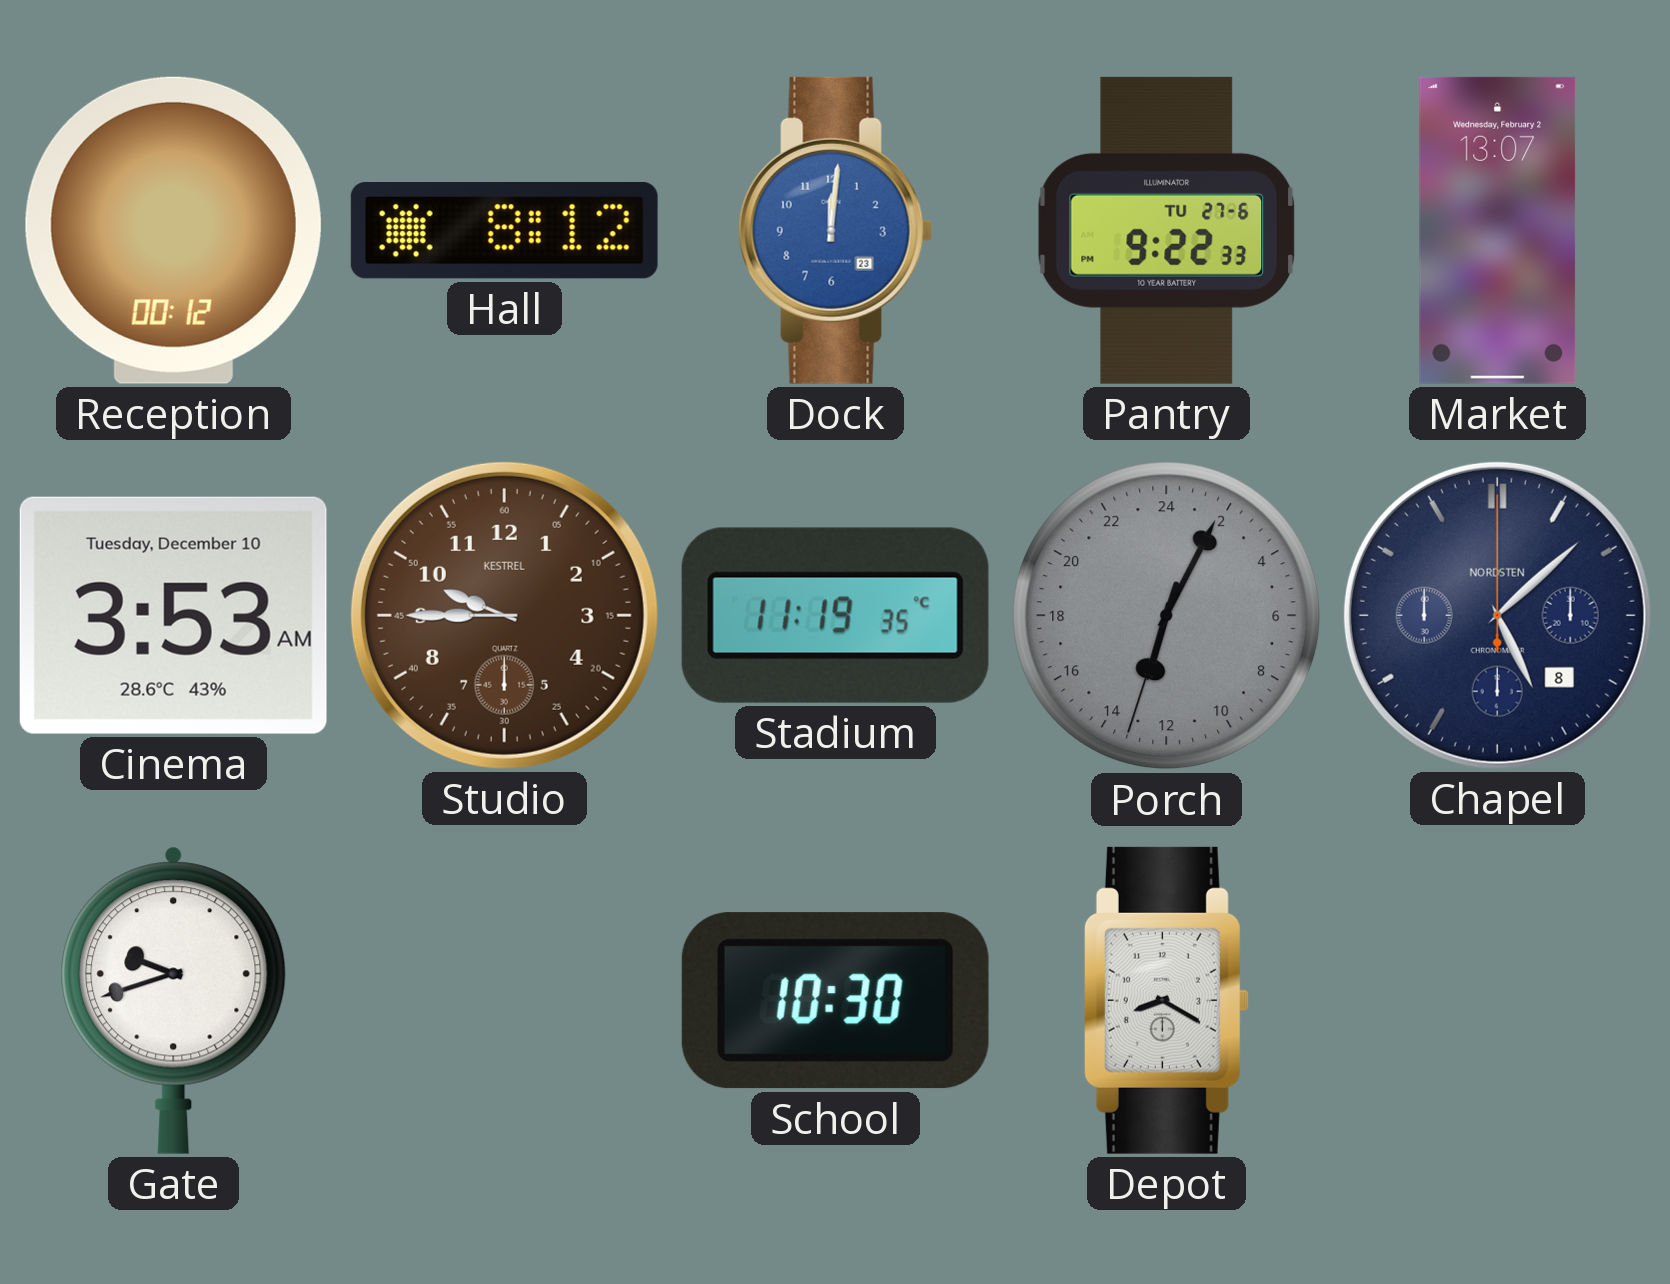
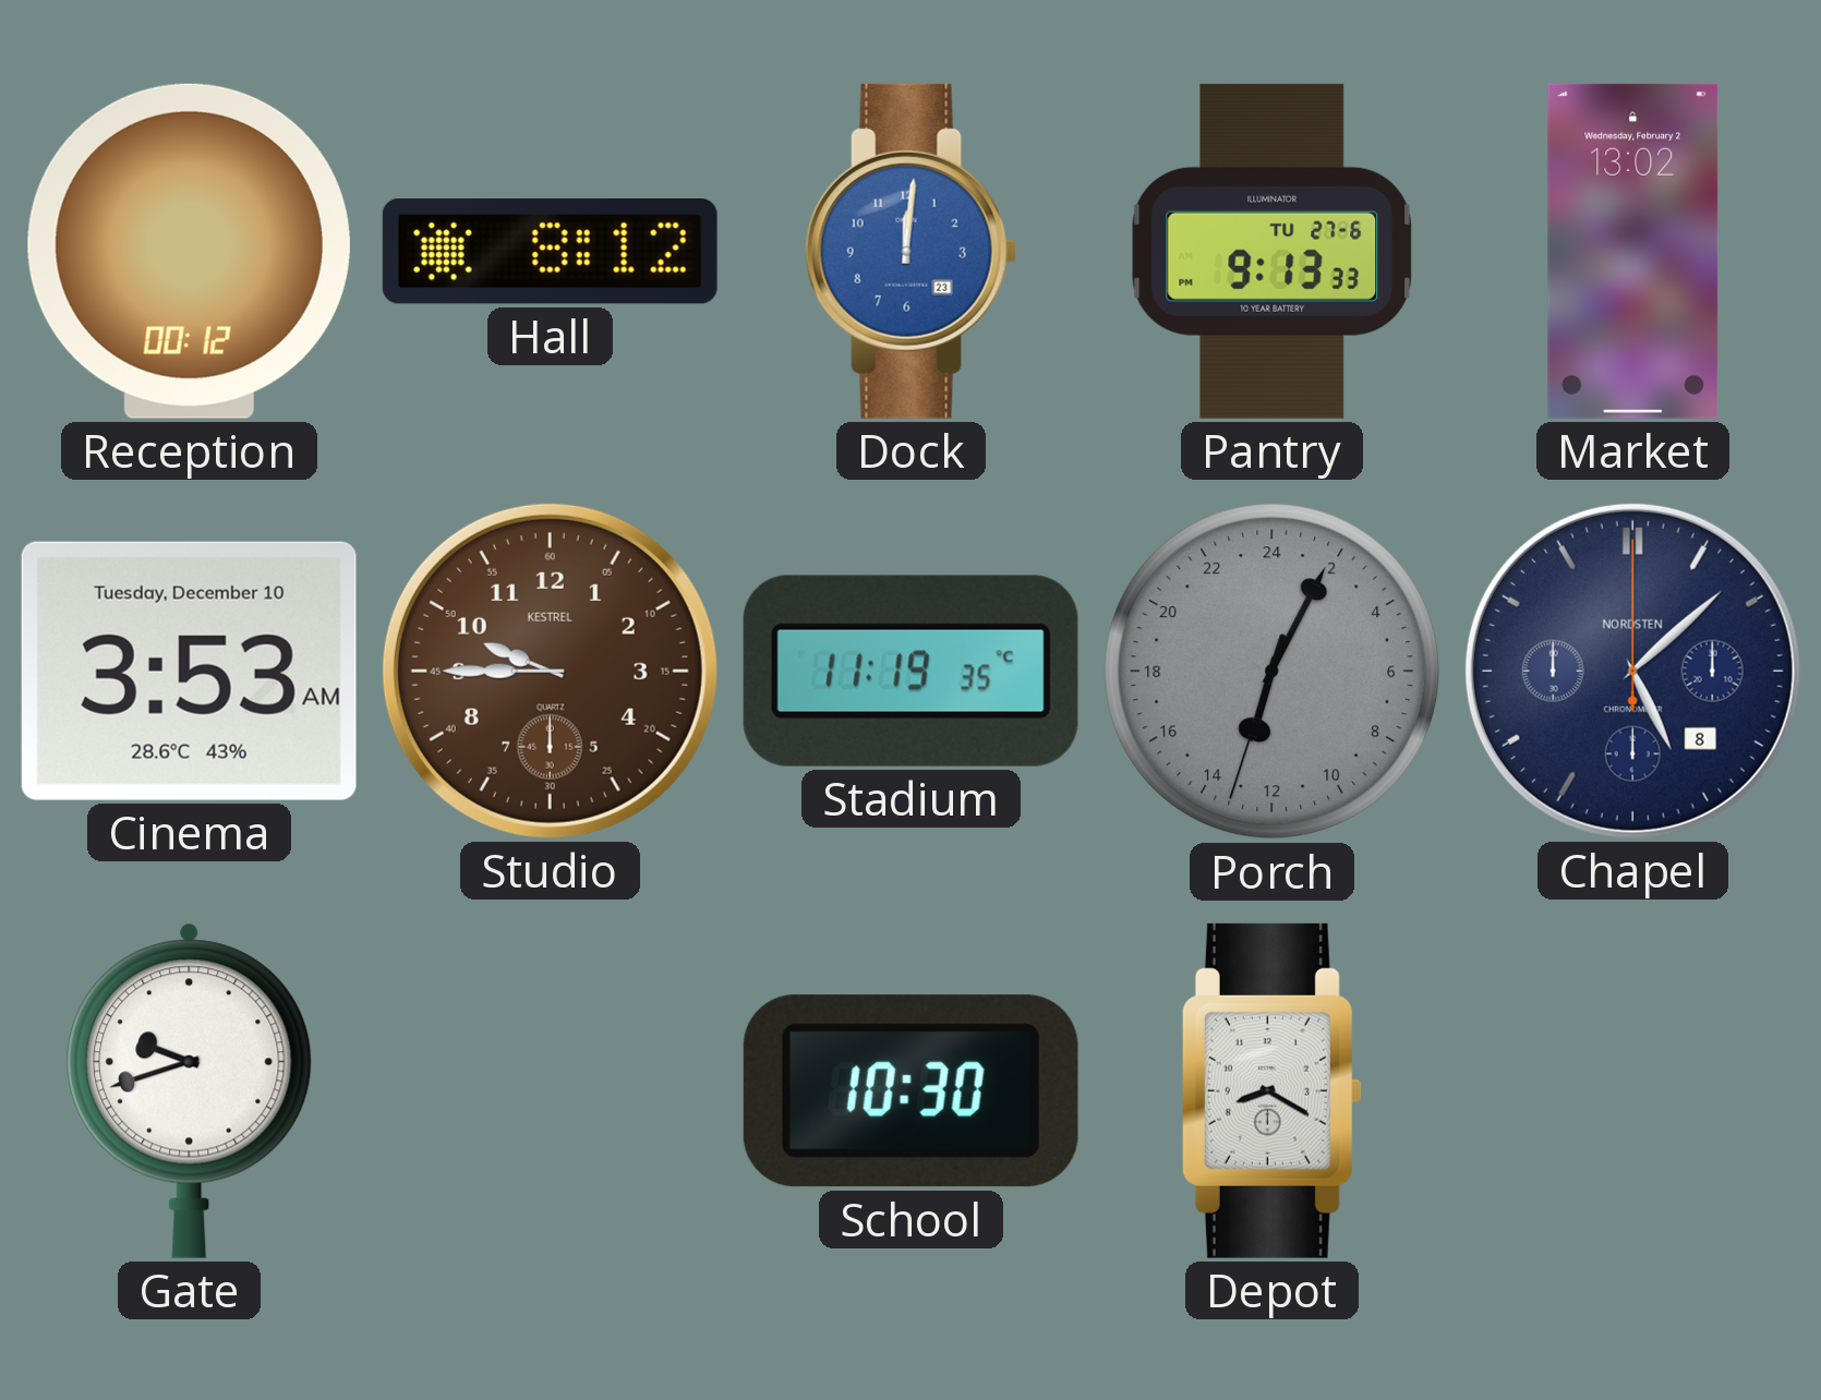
Pantry: 9:22 -> 9:13 (1273, 251)
Market: 13:07 -> 13:02 (1633, 251)
